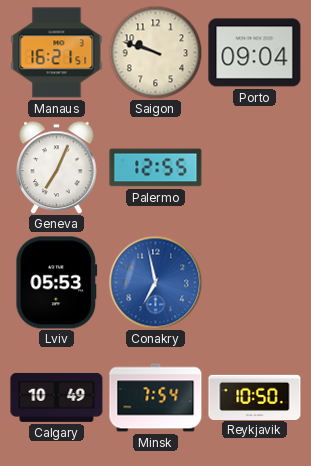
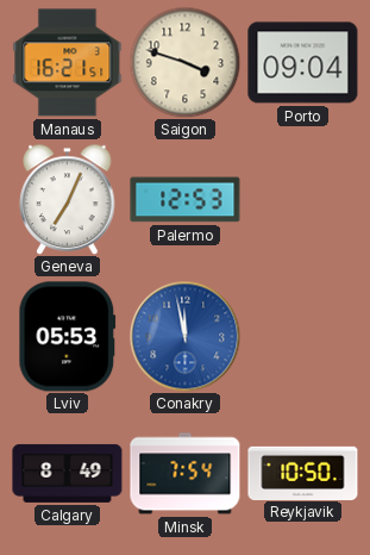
Saigon: 9:48 -> 3:48 (184, 62)
Palermo: 12:55 -> 12:53 (186, 200)
Conakry: 6:58 -> 11:58 (184, 336)
Calgary: 10:49 -> 8:49 (68, 473)
